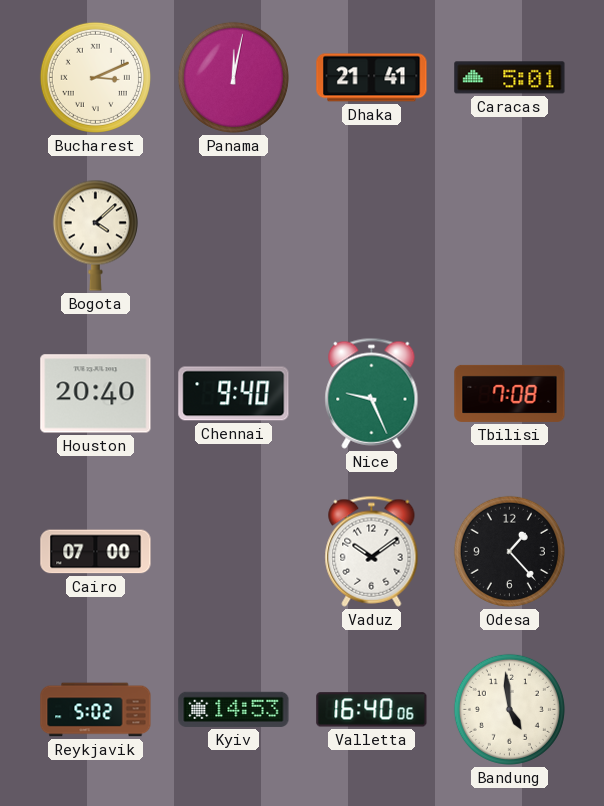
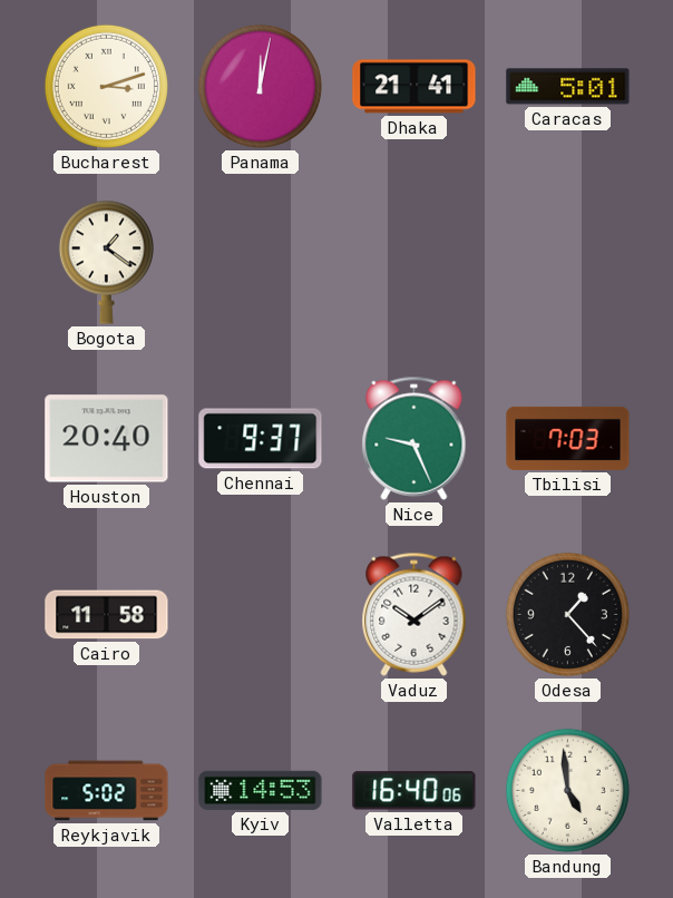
Bucharest: 3:11 -> 3:12 (106, 86)
Bogota: 4:08 -> 1:21 (106, 262)
Chennai: 9:40 -> 9:37 (261, 439)
Tbilisi: 7:08 -> 7:03 (568, 438)
Cairo: 07:00 -> 11:58 (107, 615)
